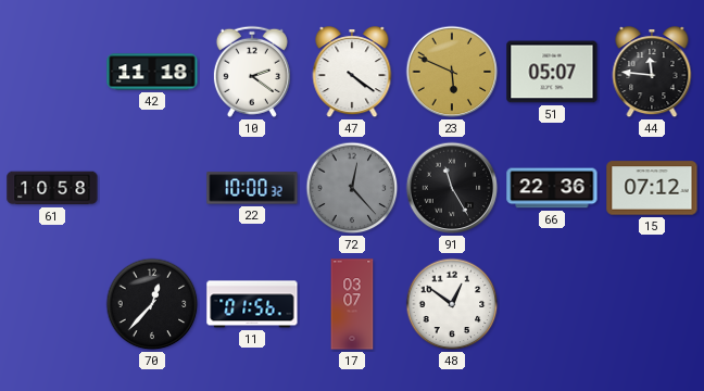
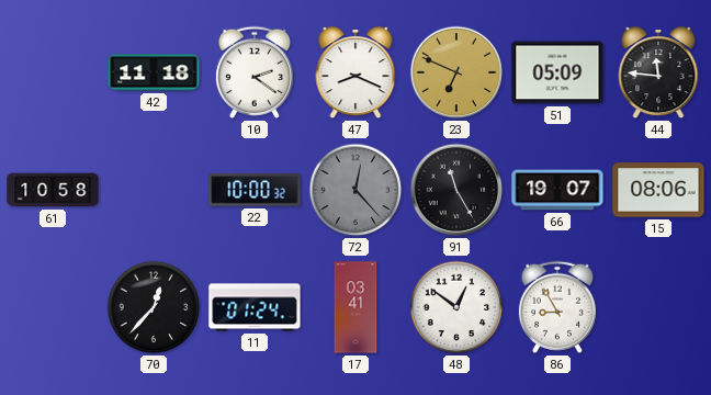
47: 4:21 -> 8:19 (356, 74)
23: 5:49 -> 6:49 (456, 72)
51: 05:07 -> 05:09 (557, 72)
66: 22:36 -> 19:07 (557, 190)
15: 07:12 -> 08:06 (658, 190)
11: 01:56 -> 01:24 (255, 307)
17: 03:07 -> 03:41 (356, 307)
86: none -> 8:55 (557, 307)
